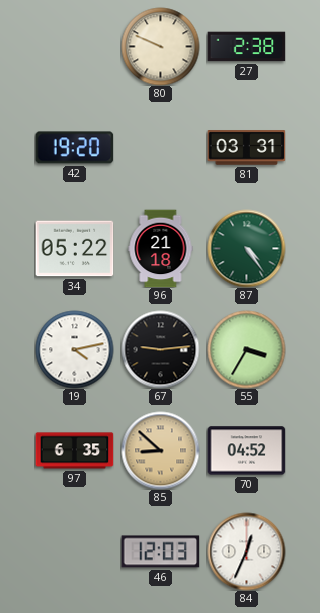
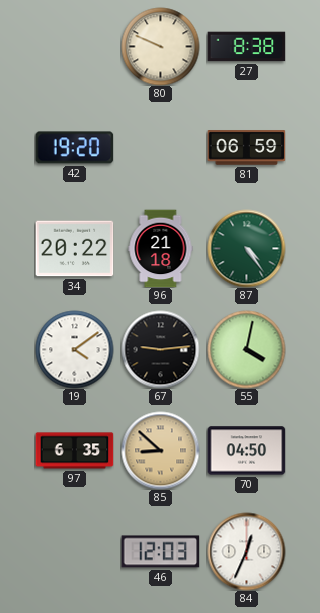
27: 2:38 -> 8:38 (246, 47)
81: 03:31 -> 06:59 (246, 148)
34: 05:22 -> 20:22 (74, 249)
19: 4:13 -> 4:09 (74, 349)
55: 3:35 -> 4:02 (246, 349)
70: 04:52 -> 04:50 (246, 451)
